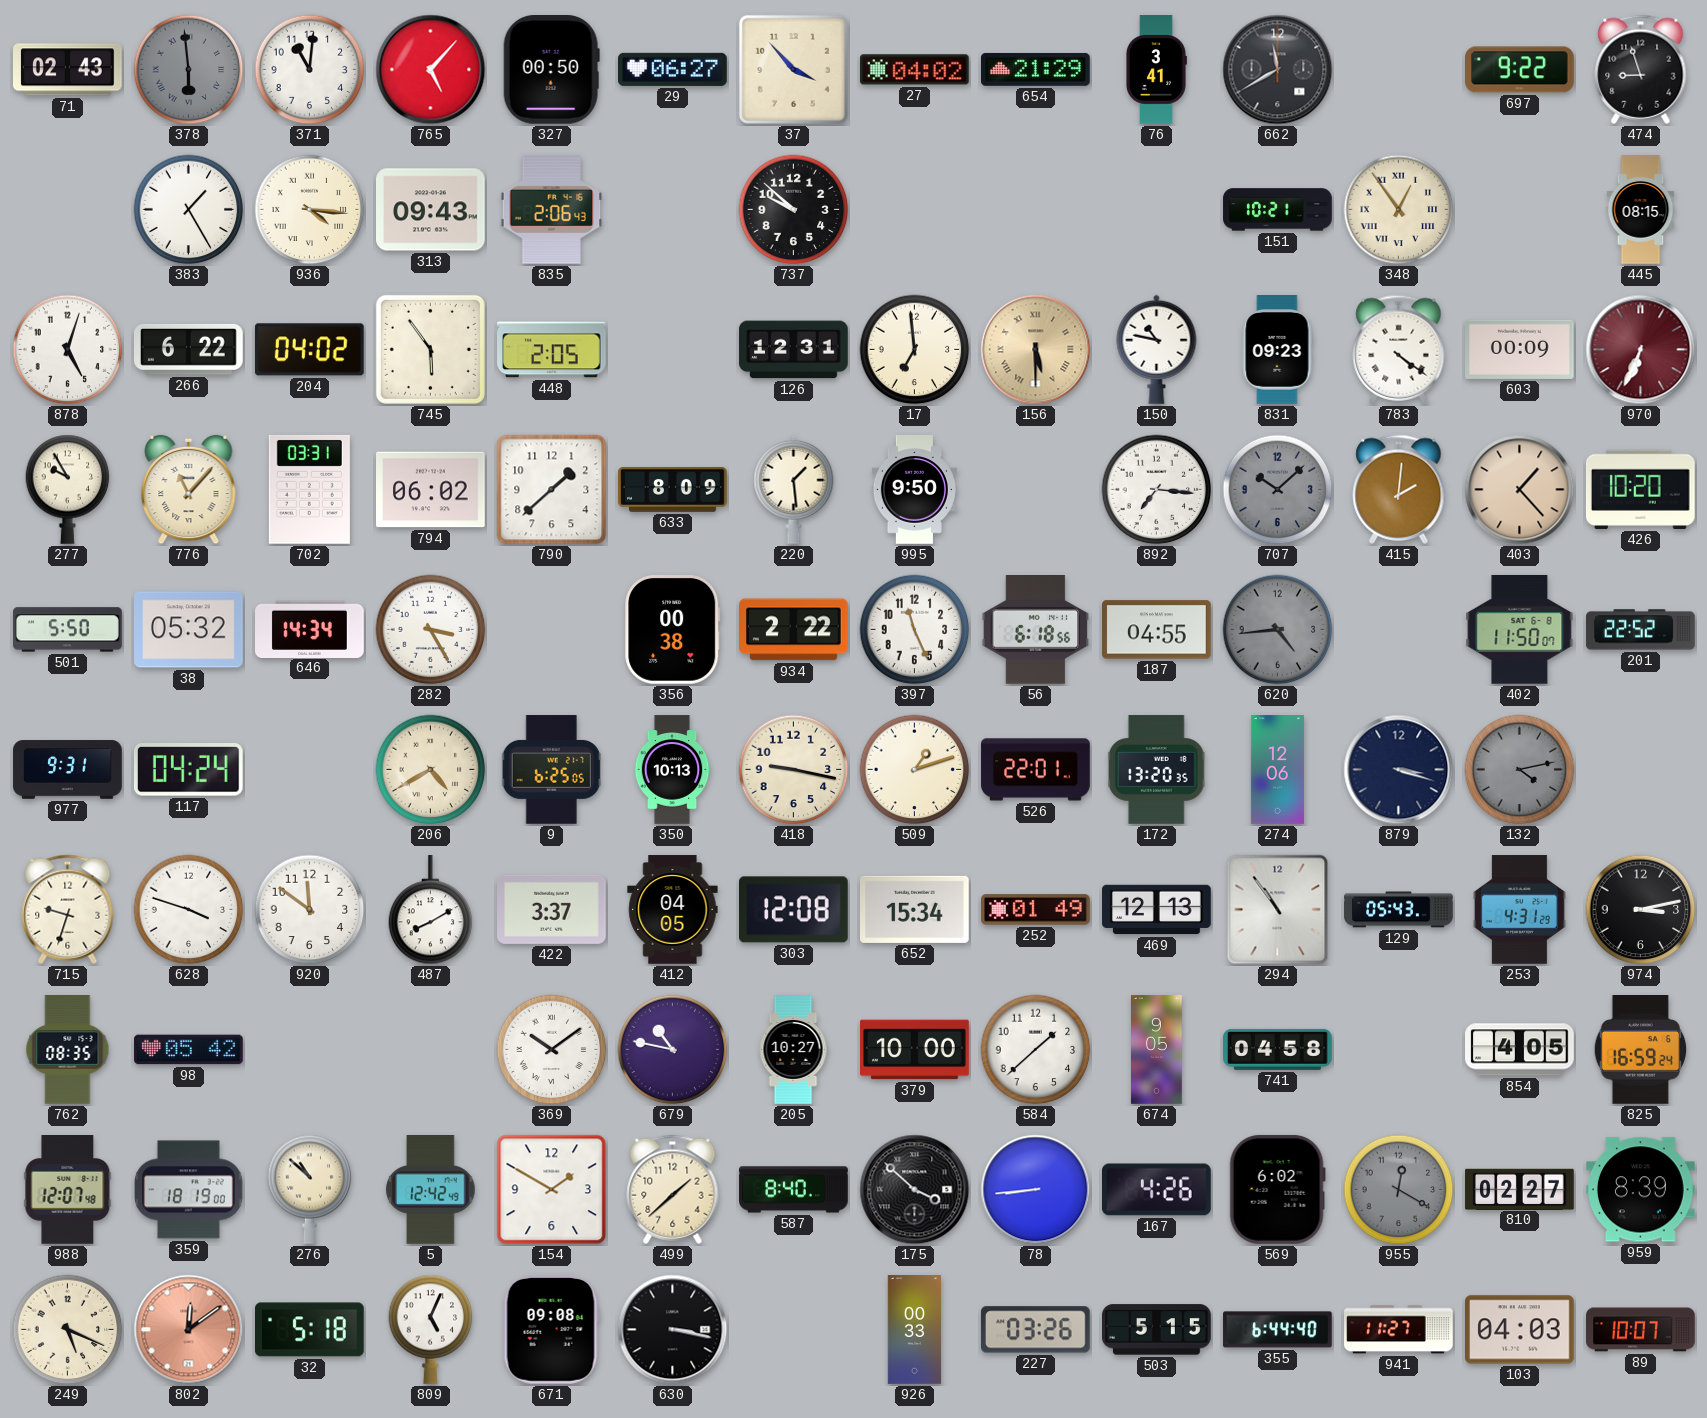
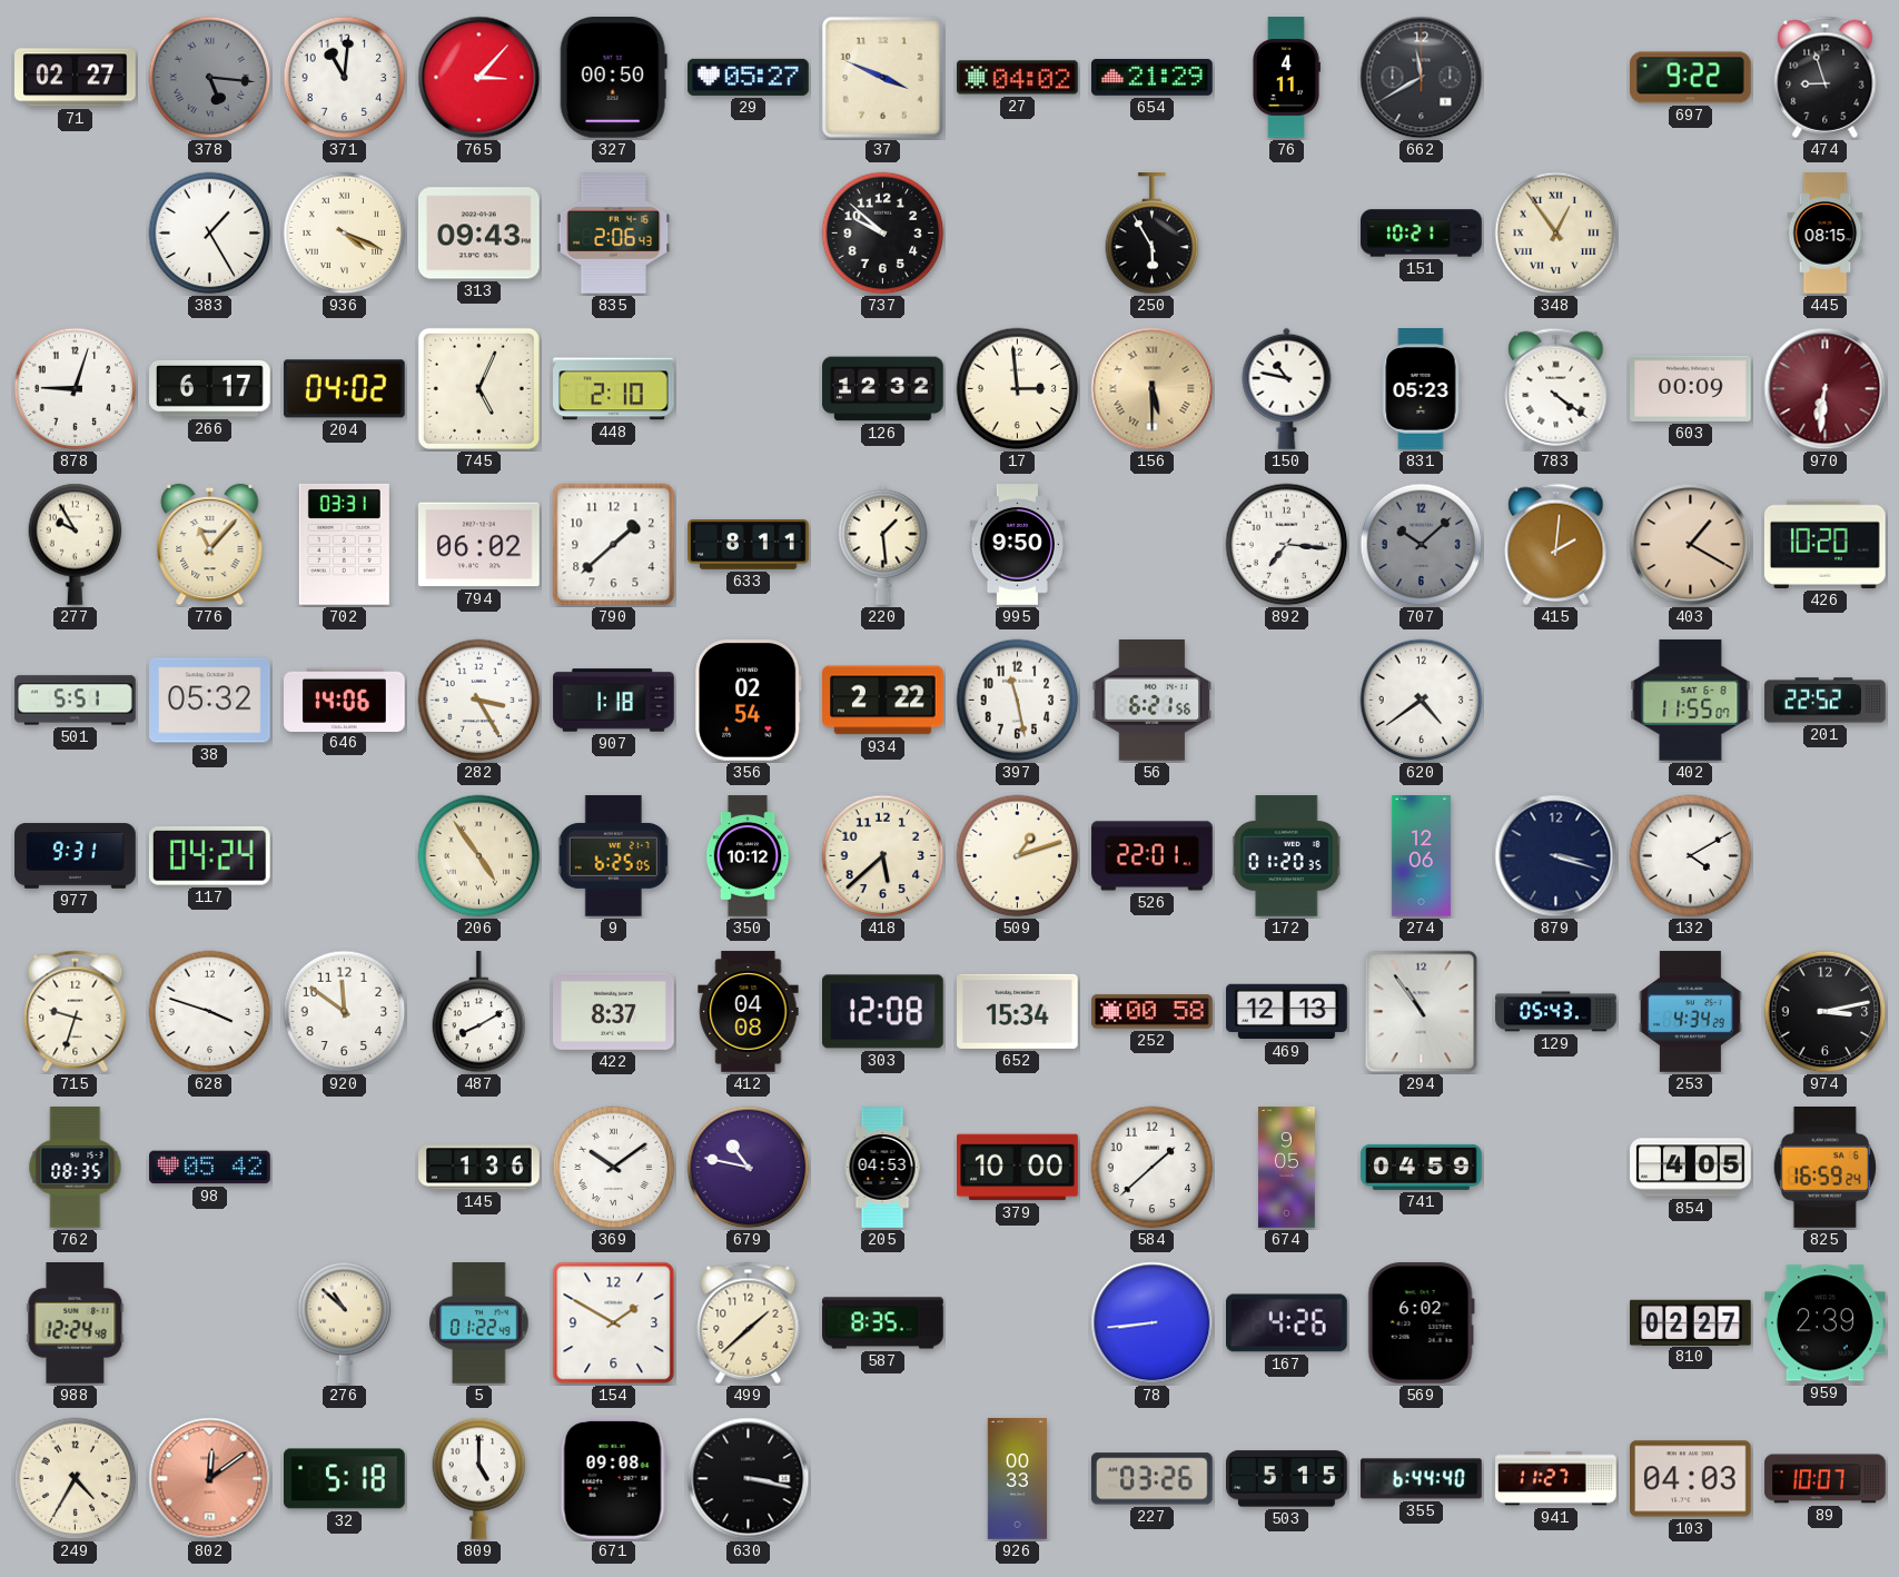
71: 02:43 -> 02:27 (76, 78)
378: 5:59 -> 5:16 (210, 78)
765: 5:07 -> 3:07 (479, 78)
29: 06:27 -> 05:27 (749, 77)
37: 3:53 -> 3:49 (882, 77)
76: 3:41 -> 4:11 (1287, 78)
936: 4:16 -> 4:19 (345, 234)
250: none -> 5:55 (1153, 234)
878: 5:03 -> 9:03 (76, 389)
266: 6:22 -> 6:17 (210, 388)
745: 5:54 -> 5:04 (478, 388)
448: 2:05 -> 2:10 (614, 389)
126: 12:31 -> 12:32 (883, 389)
17: 6:59 -> 2:59 (1018, 389)
831: 09:23 -> 05:23 (1421, 389)
970: 6:34 -> 6:31 (1826, 389)
633: 8:09 -> 8:11 (749, 545)
403: 1:23 -> 1:20 (1691, 545)
501: 5:50 -> 5:51 (76, 701)
646: 14:34 -> 14:06 (345, 700)
907: none -> 1:18 (614, 701)
356: 00:38 -> 02:54 (749, 701)
397: 11:26 -> 11:28 (1018, 701)
56: 6:18 -> 6:21 (1153, 701)
187: 04:55 -> none (1157, 630)
620: 4:44 -> 4:39 (1422, 701)
620 dial: grey -> white (1422, 701)
402: 11:50 -> 11:55 (1691, 700)
206: 4:40 -> 4:54 (479, 856)
350: 10:13 -> 10:12 (748, 856)
418: 9:17 -> 5:38 (883, 856)
172: 13:20 -> 01:20 (1286, 856)
132: 4:13 -> 4:10 (1691, 856)
132 dial: grey -> white (1691, 856)
422: 3:37 -> 8:37 (614, 1011)
412: 04:05 -> 04:08 (749, 1012)
252: 01:49 -> 00:58 (1153, 1012)
253: 4:31 -> 4:34 (1690, 1012)
145: none -> 1:36 (479, 1168)
205: 10:27 -> 04:53 (882, 1168)
741: 04:58 -> 04:59 (1422, 1167)
988: 12:07 -> 12:24 (76, 1323)
359: 18:19 -> none (189, 1190)
5: 12:42 -> 01:22 (479, 1323)
587: 8:40 -> 8:35 (883, 1323)
175: 3:52 -> none (915, 1190)
955: 12:20 -> none (1399, 1190)
959: 8:39 -> 2:39 (1826, 1323)
249: 5:19 -> 4:35 (76, 1479)
809: 5:04 -> 5:00 (479, 1478)
